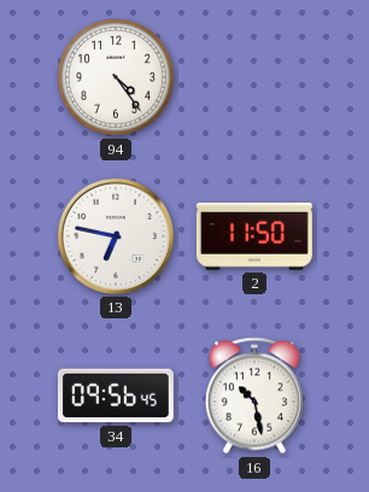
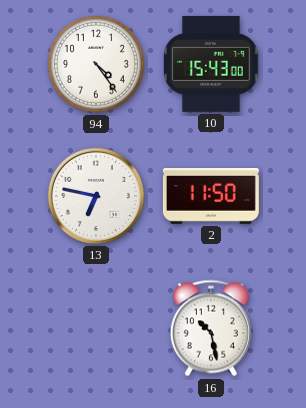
10: none -> 15:43 (211, 64)
34: 09:56 -> none (116, 396)
